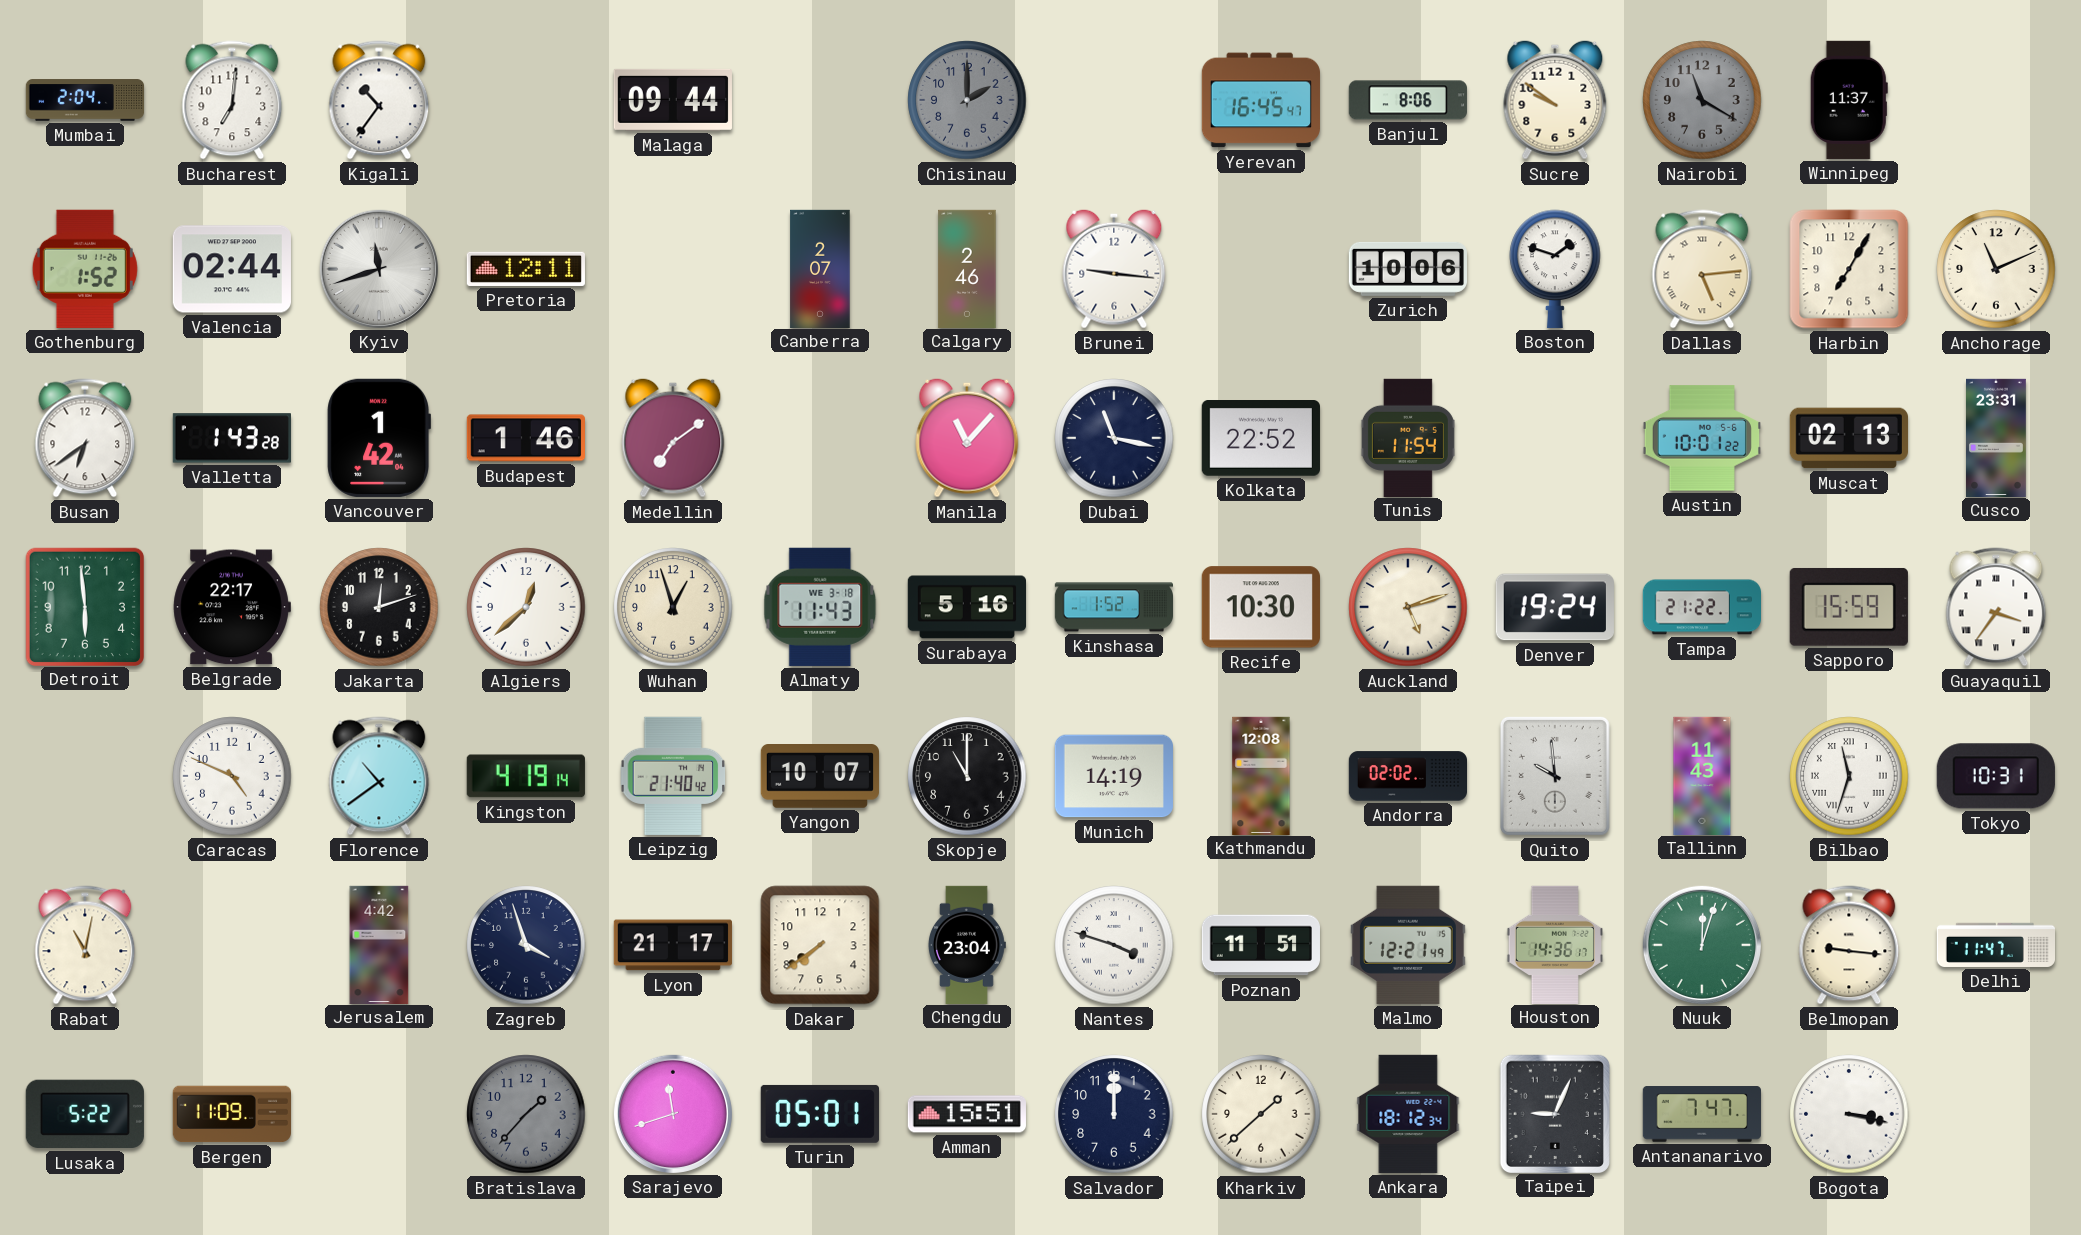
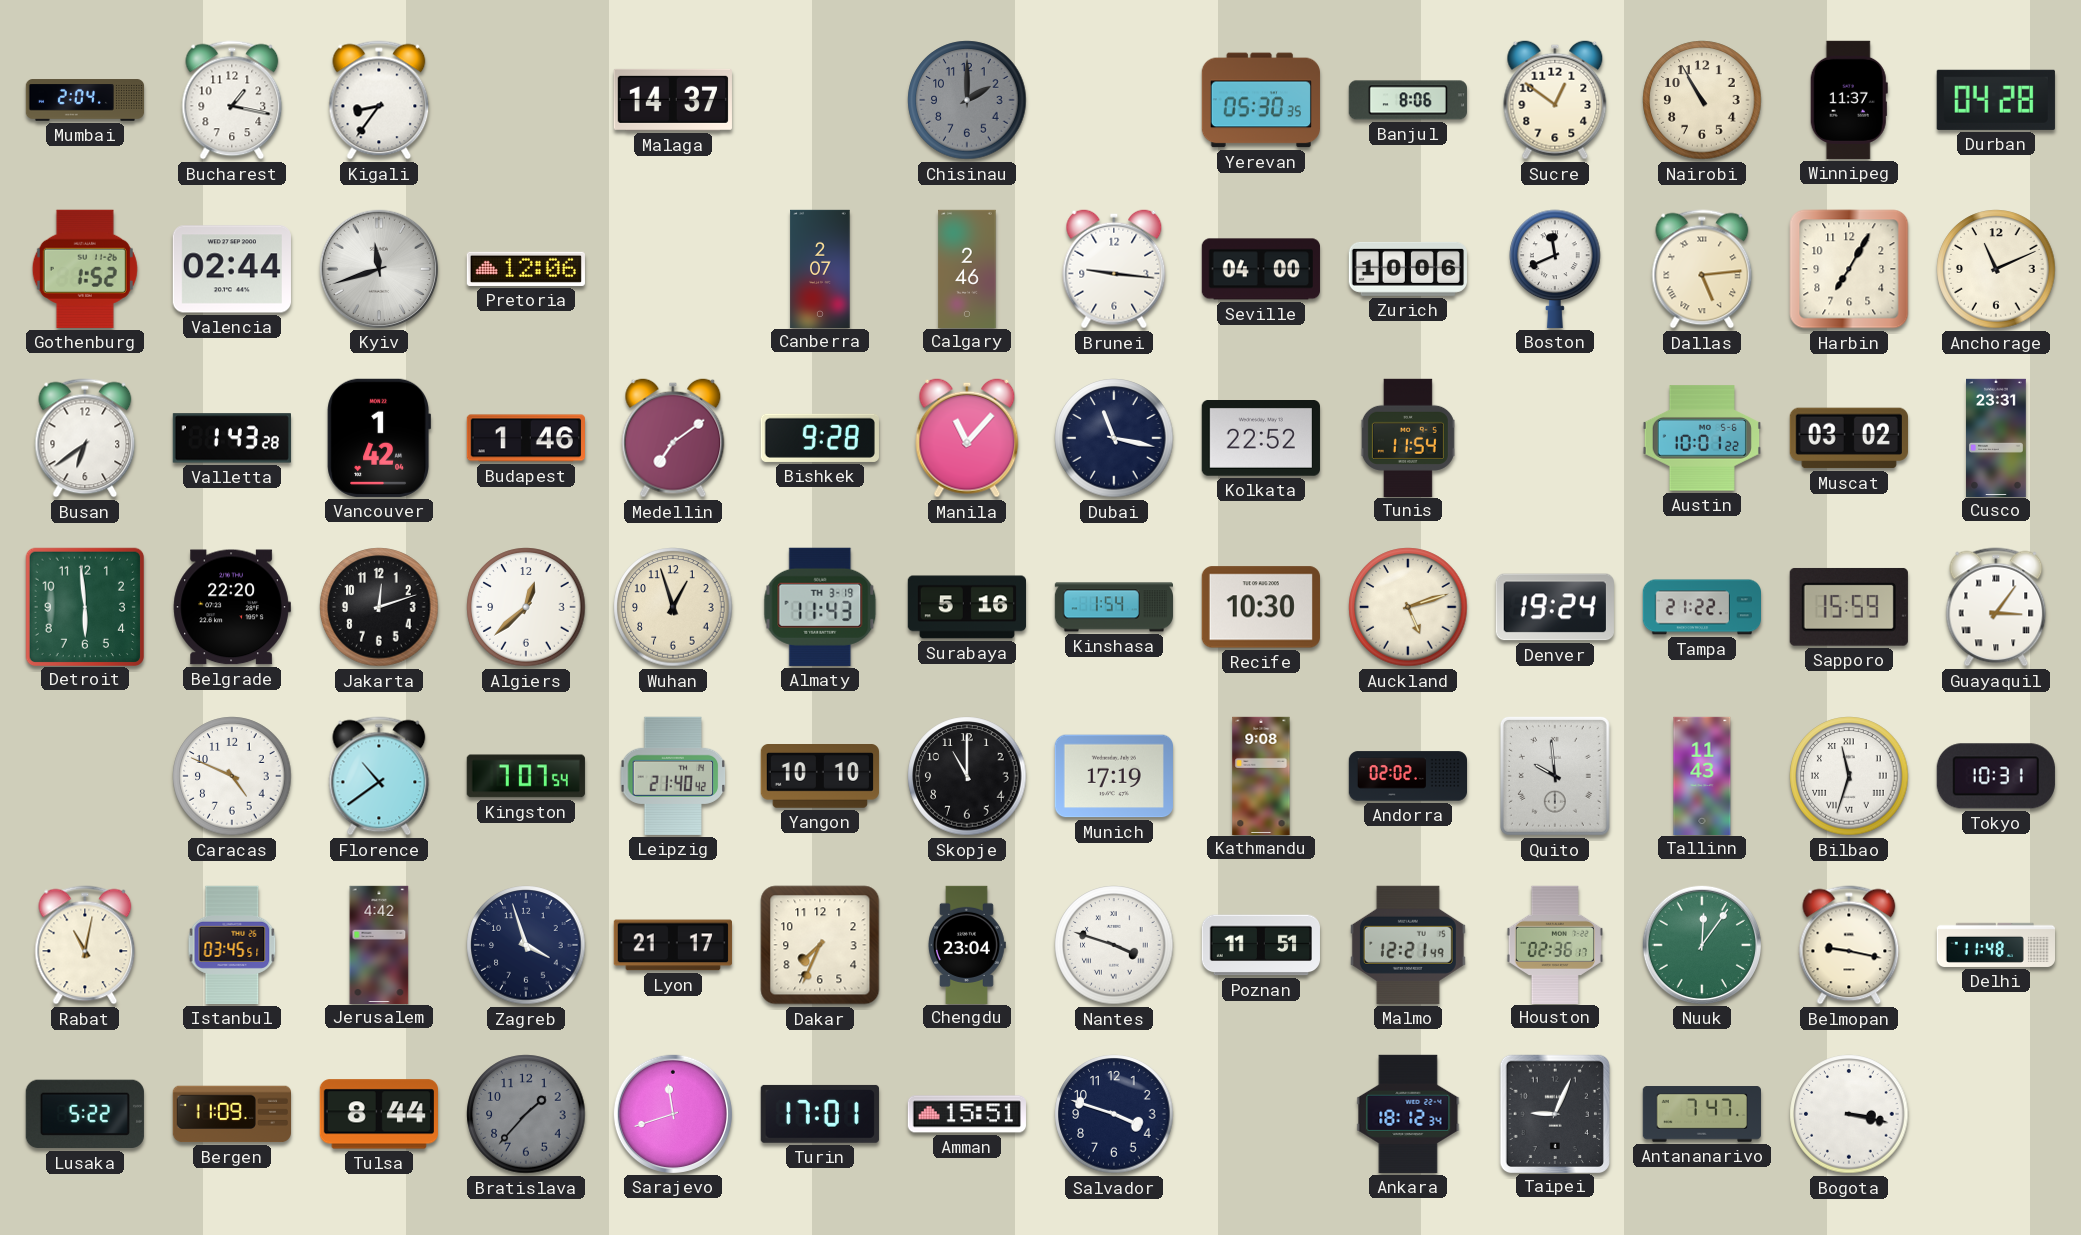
Bucharest: 7:01 -> 1:17 (232, 100)
Kigali: 10:36 -> 8:36 (379, 100)
Malaga: 09:44 -> 14:37 (673, 100)
Yerevan: 16:45 -> 05:30 (1261, 100)
Sucre: 9:51 -> 12:51 (1555, 100)
Nairobi: 11:20 -> 10:55 (1702, 100)
Nairobi dial: grey -> cream (1702, 100)
Durban: none -> 04:28 (1996, 100)
Pretoria: 12:11 -> 12:06 (526, 269)
Seville: none -> 04:00 (1261, 269)
Boston: 1:48 -> 11:41 (1555, 269)
Bishkek: none -> 9:28 (820, 438)
Muscat: 02:13 -> 03:02 (1849, 438)
Belgrade: 22:17 -> 22:20 (232, 607)
Almaty date: WE 3-18 -> TH 3-19 (820, 607)
Kinshasa: 1:52 -> 1:54 (1113, 607)
Guayaquil: 3:36 -> 3:06 (1996, 607)
Kingston: 4:19 -> 7:07 (526, 776)
Yangon: 10:07 -> 10:10 (820, 777)
Munich: 14:19 -> 17:19 (1114, 776)
Kathmandu: 12:08 -> 9:08 (1261, 775)
Istanbul: none -> 03:45 (232, 945)
Dakar: 7:39 -> 7:34 (820, 945)
Houston: 14:36 -> 02:36 (1555, 944)
Nuuk: 12:03 -> 12:06 (1702, 945)
Belmopan: 9:16 -> 9:17 (1849, 945)
Delhi: 11:47 -> 11:48 (1995, 945)
Tulsa: none -> 8:44 (379, 1114)
Turin: 05:01 -> 17:01 (820, 1114)
Salvador: 12:00 -> 3:48 (1114, 1114)
Kharkiv: 1:38 -> none (1261, 1114)
